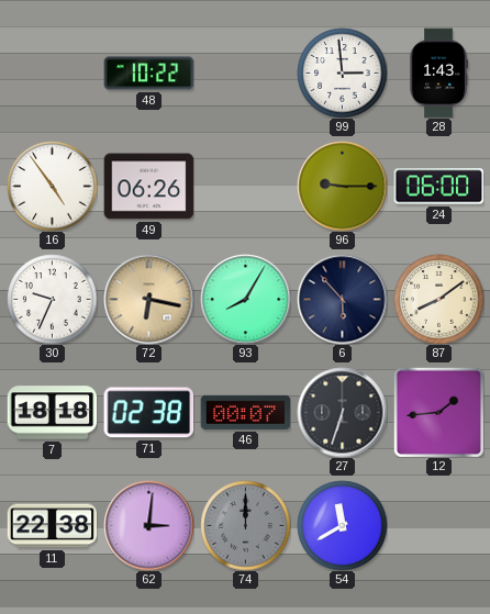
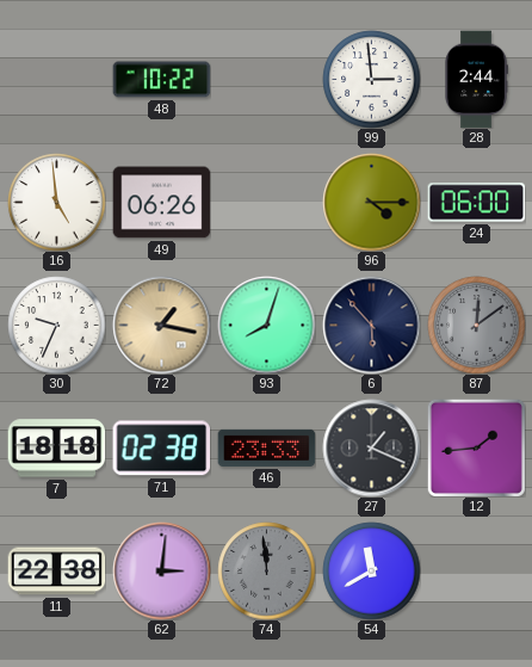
28: 1:43 -> 2:44 (476, 79)
16: 4:54 -> 4:59 (56, 202)
96: 9:15 -> 4:15 (371, 202)
72: 6:17 -> 1:17 (161, 325)
93: 8:05 -> 8:03 (266, 325)
87: 8:09 -> 12:09 (476, 325)
87 dial: cream -> grey (476, 325)
46: 00:07 -> 23:33 (266, 447)
27: 6:33 -> 1:19 (371, 447)
74: 12:00 -> 11:59 (266, 570)
